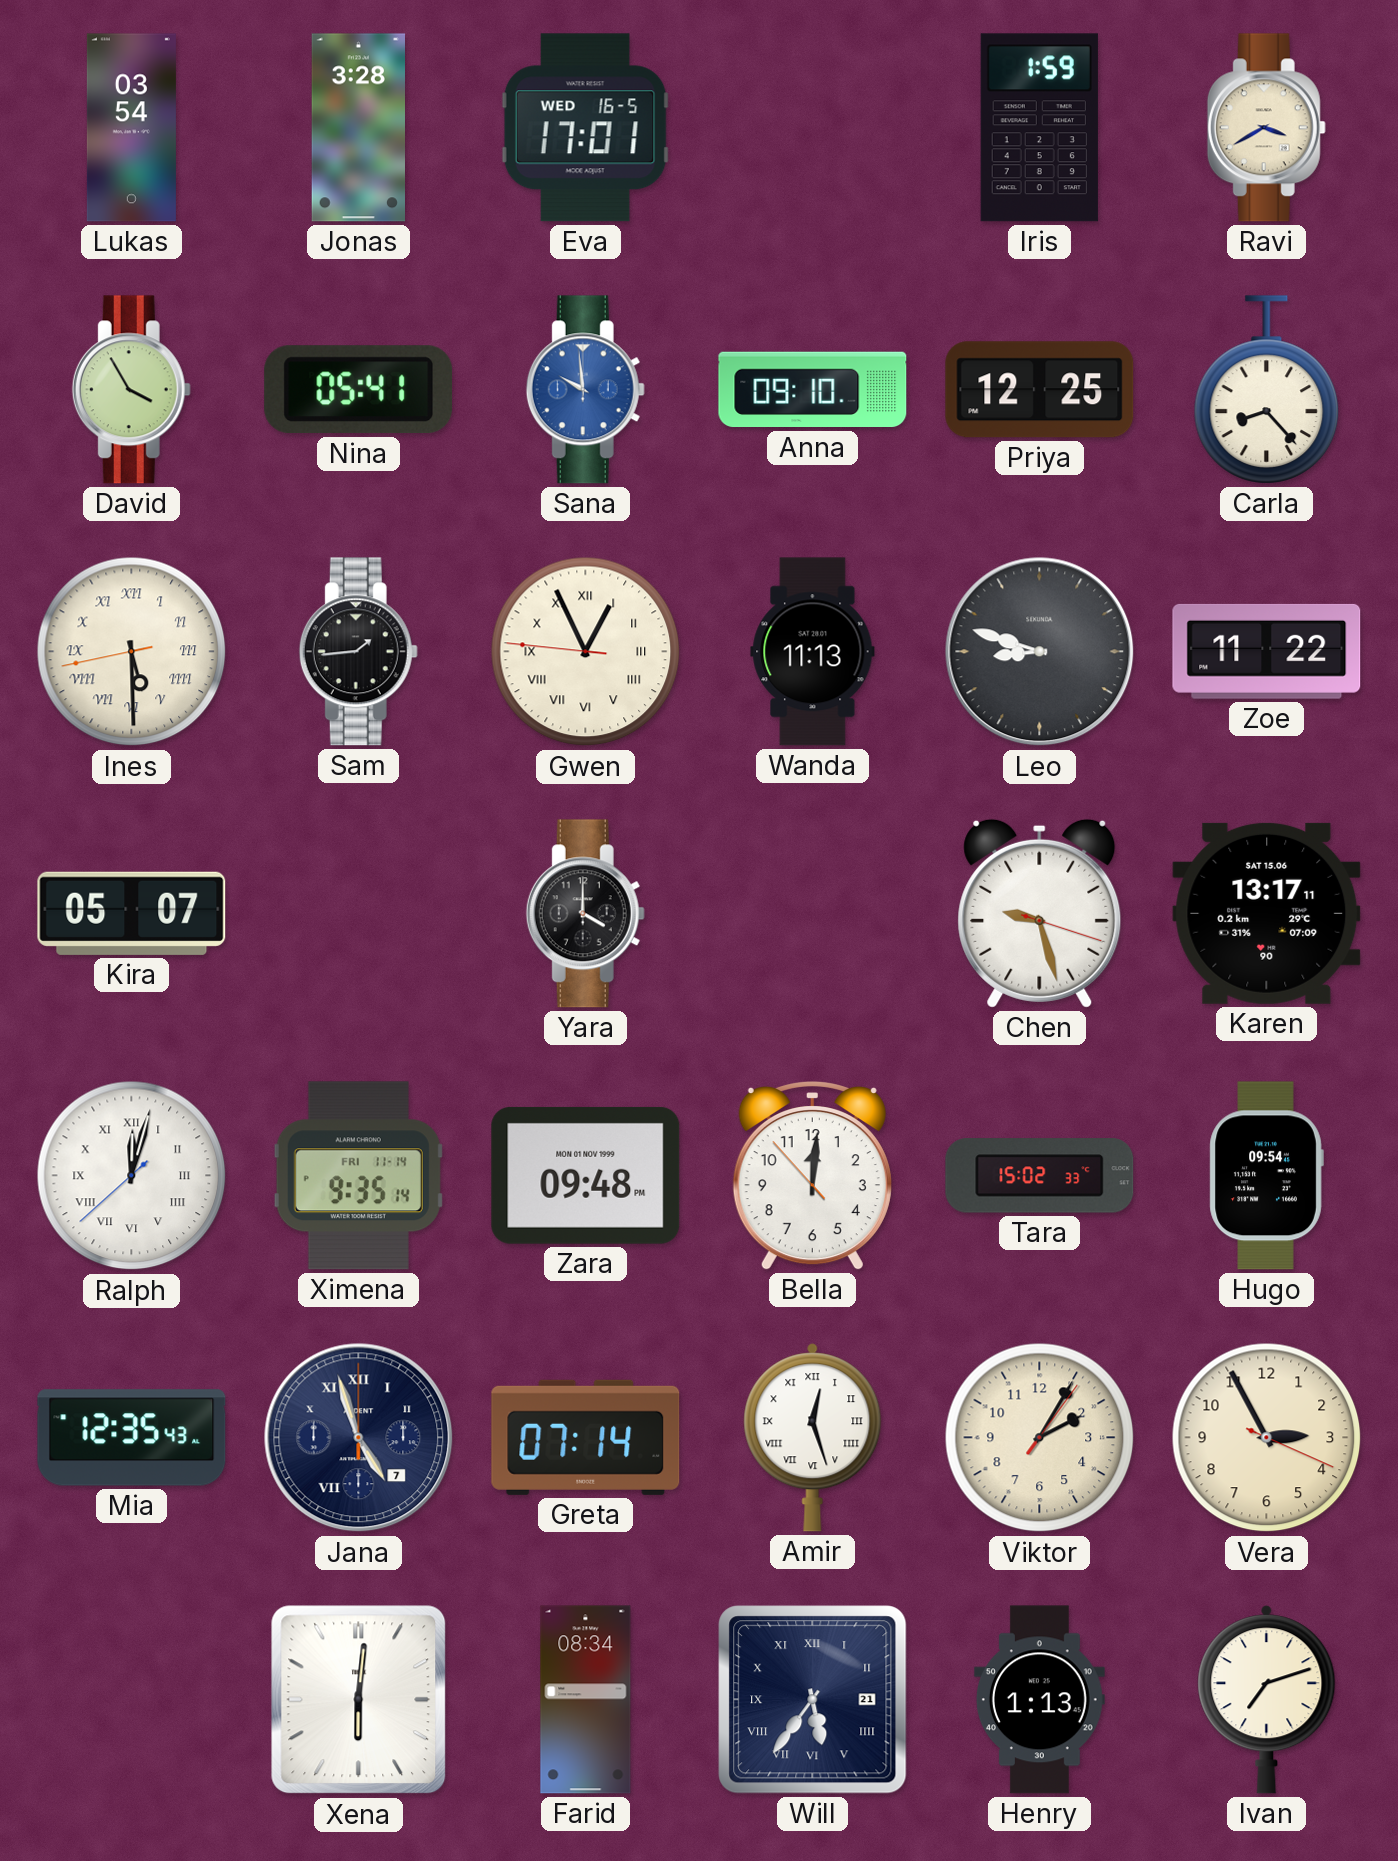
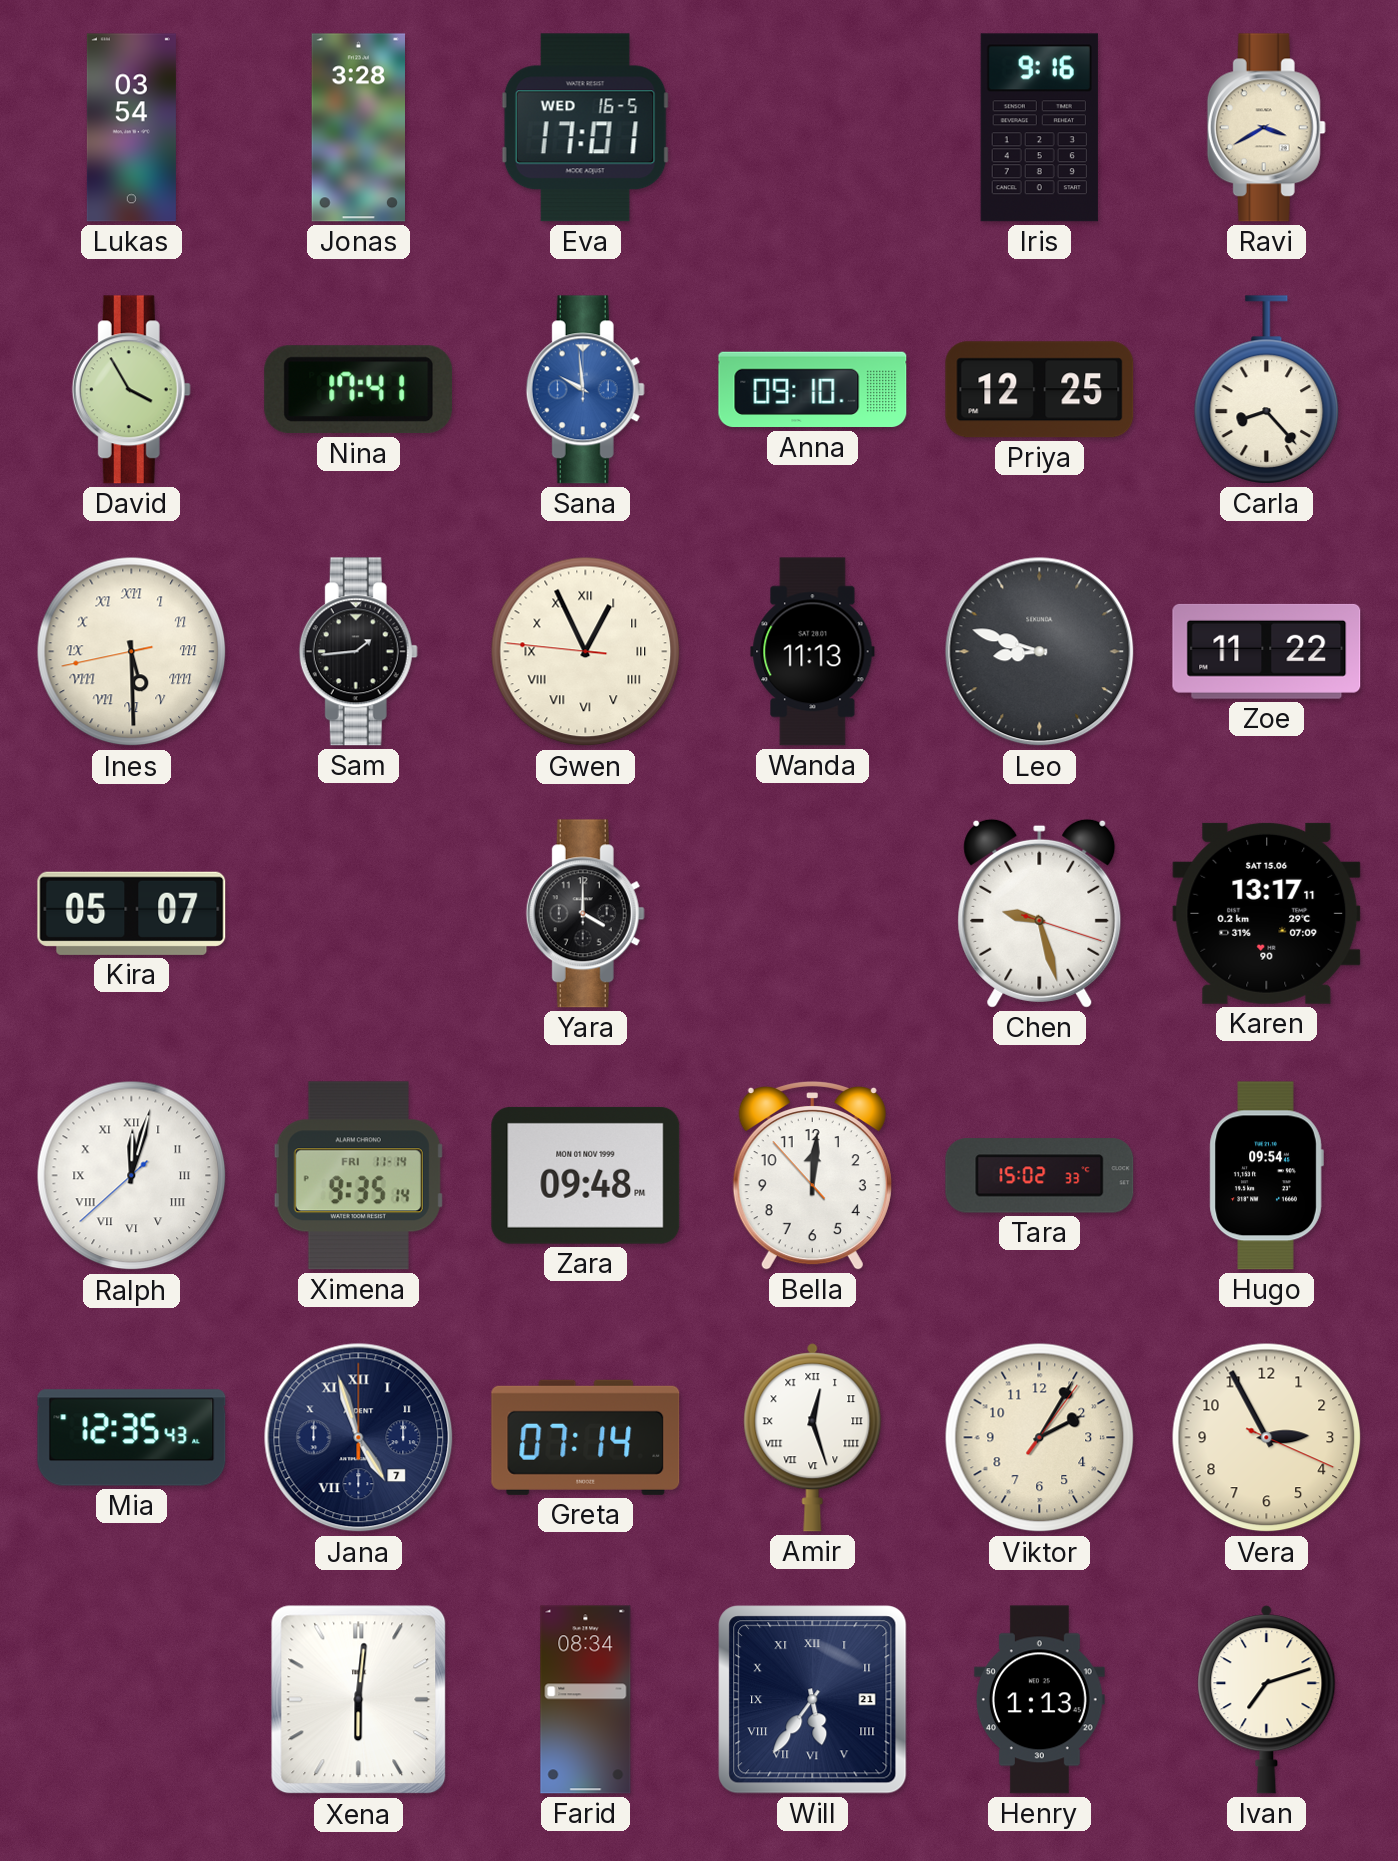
Iris: 1:59 -> 9:16 (1039, 128)
Nina: 05:41 -> 17:41 (359, 390)
